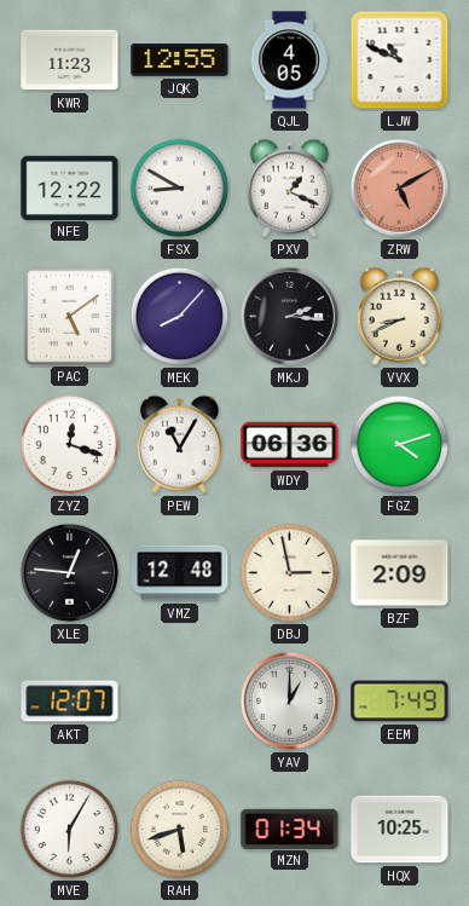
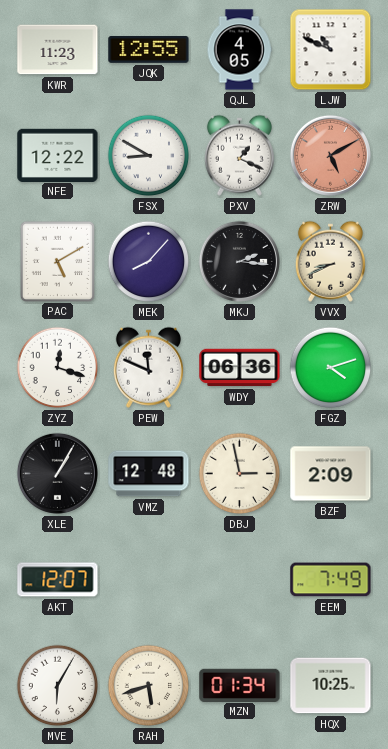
PAC: 5:09 -> 5:10 (57, 261)
PEW: 11:05 -> 11:49 (148, 367)
XLE: 12:46 -> 1:05 (57, 473)
YAV: 1:00 -> none (289, 700)
